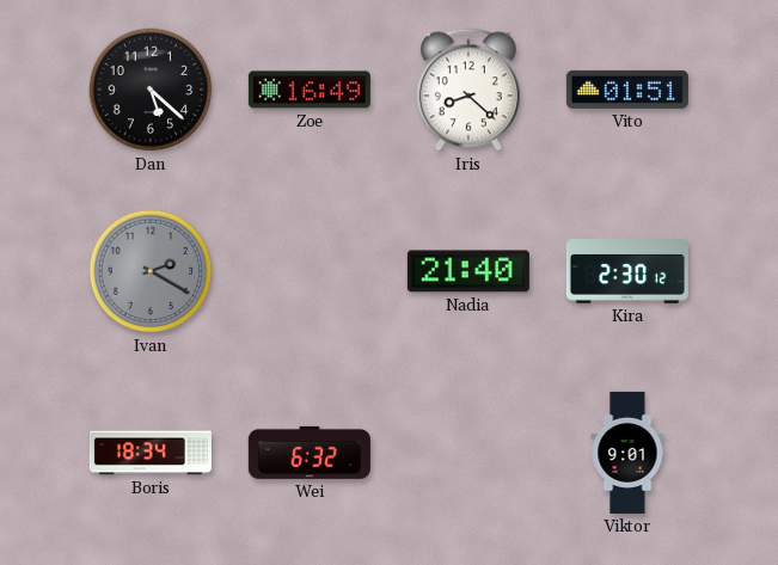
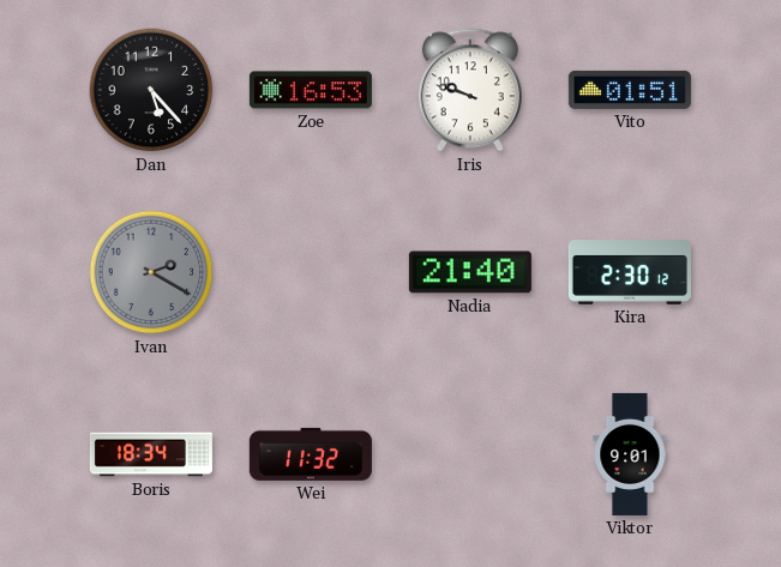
Dan: 5:22 -> 5:23 (151, 90)
Zoe: 16:49 -> 16:53 (311, 90)
Iris: 8:22 -> 9:48 (470, 90)
Wei: 6:32 -> 11:32 (311, 454)
